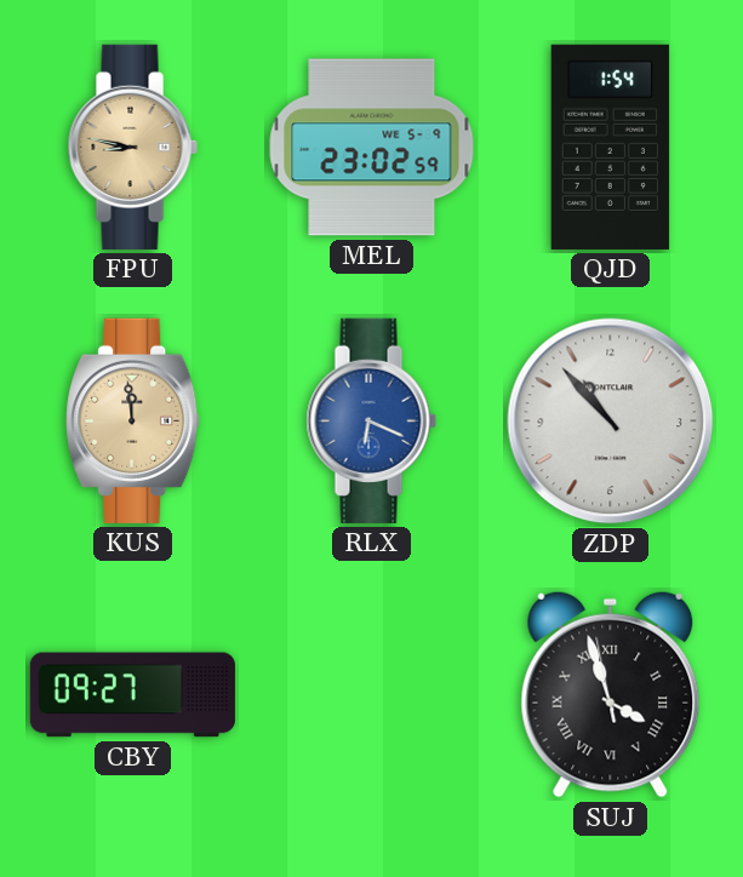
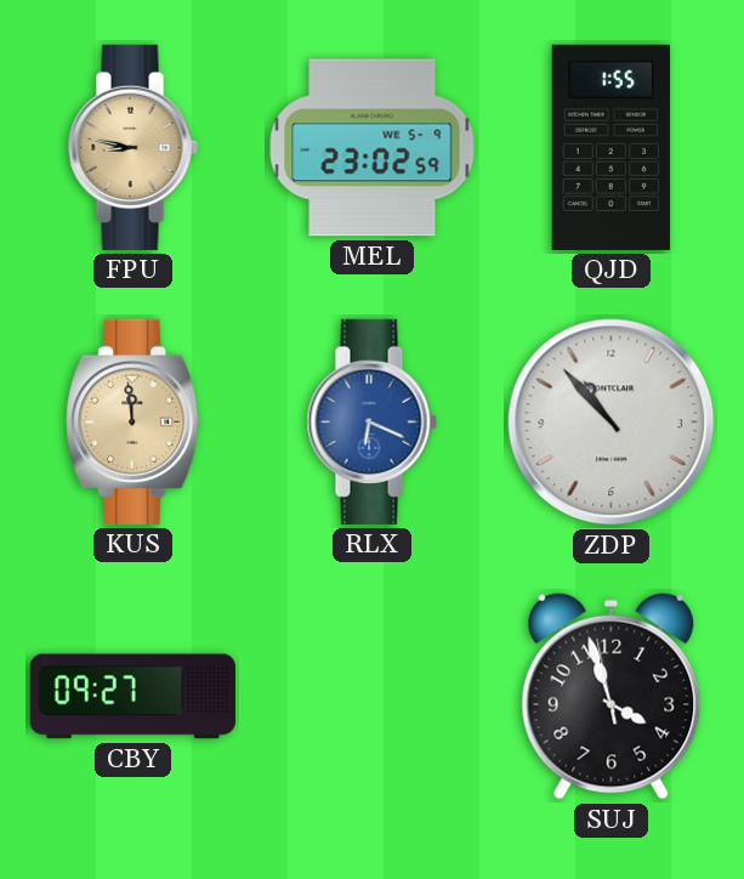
QJD: 1:54 -> 1:55 (610, 147)
SUJ numerals: Roman -> Arabic (612, 696)
